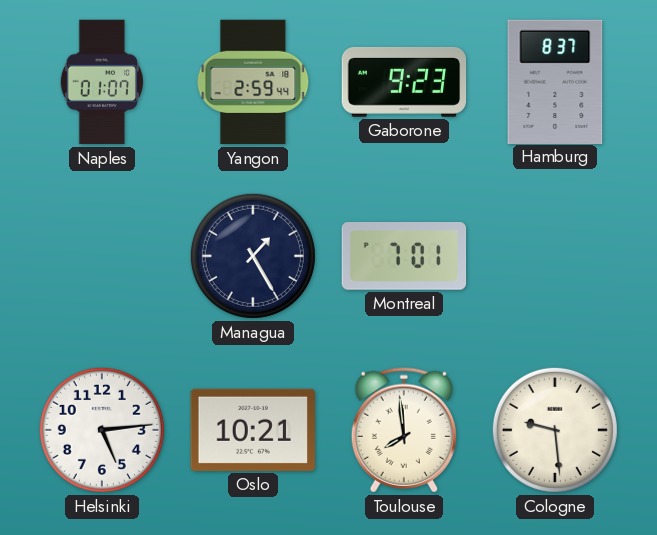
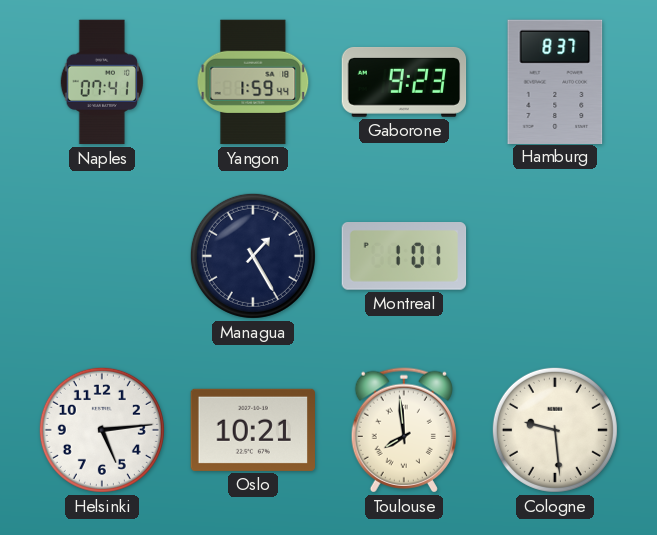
Naples: 01:07 -> 07:41 (101, 82)
Yangon: 2:59 -> 1:59 (253, 82)
Montreal: 7:01 -> 1:01 (404, 257)
